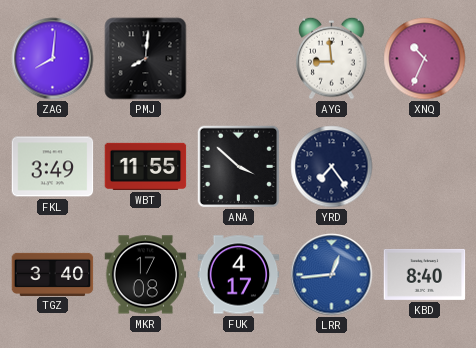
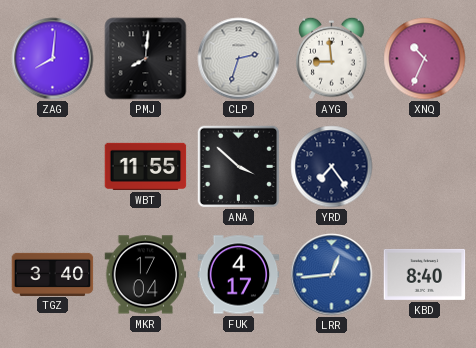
CLP: none -> 2:33 (239, 59)
FKL: 3:49 -> none (53, 167)
MKR: 17:08 -> 17:04 (146, 275)
